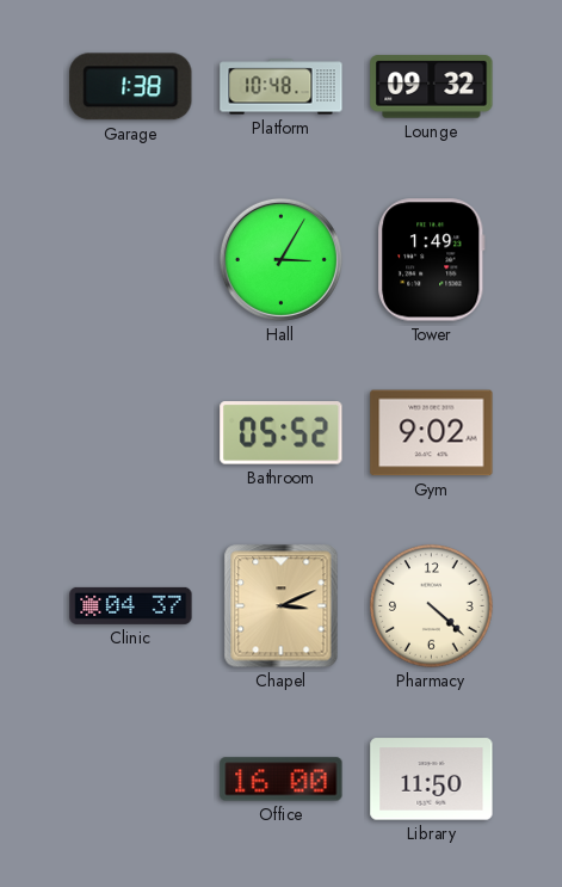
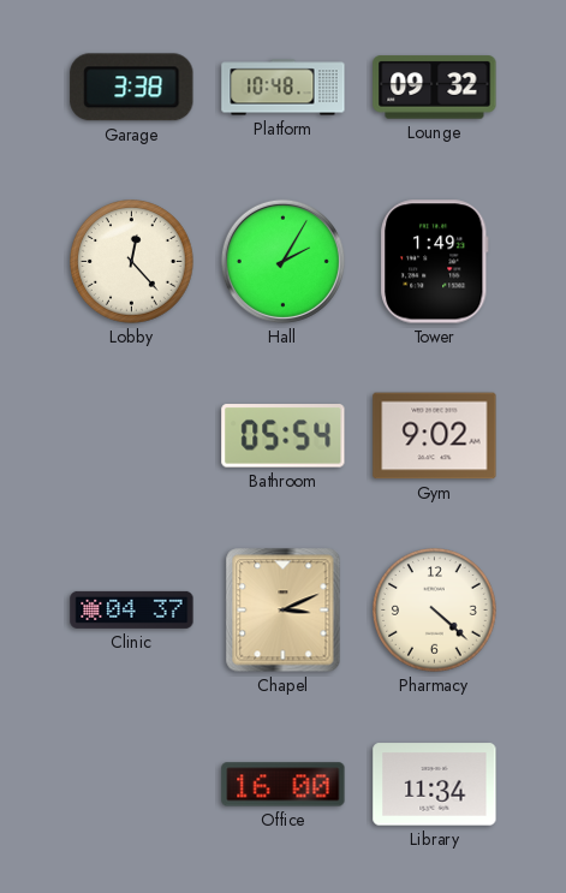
Garage: 1:38 -> 3:38 (132, 88)
Lobby: none -> 12:23 (132, 262)
Hall: 3:05 -> 2:05 (282, 261)
Bathroom: 05:52 -> 05:54 (284, 436)
Library: 11:50 -> 11:34 (435, 785)
